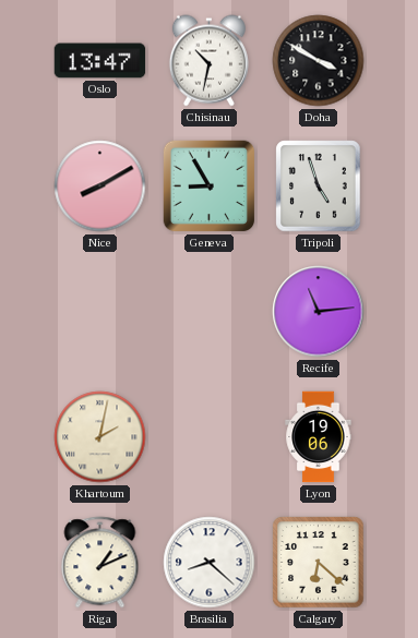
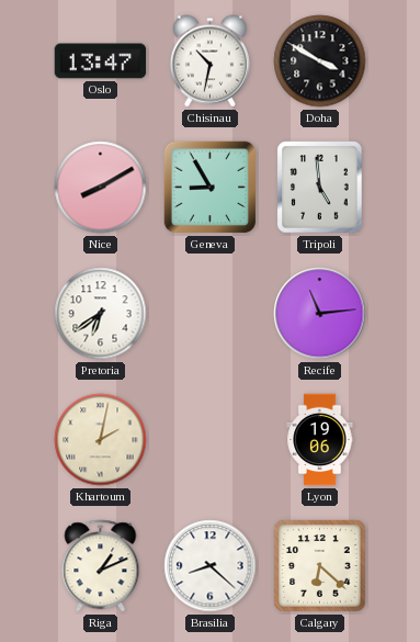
Tripoli: 4:57 -> 4:59 (320, 188)
Pretoria: none -> 6:39 (101, 314)
